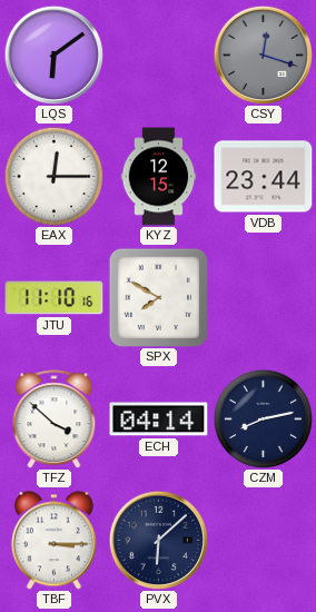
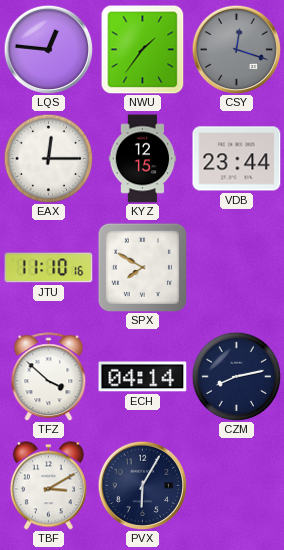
LQS: 6:09 -> 12:46 (48, 49)
NWU: none -> 1:36 (143, 49)
TBF: 3:15 -> 3:10 (48, 486)
PVX: 6:08 -> 6:05 (142, 485)
